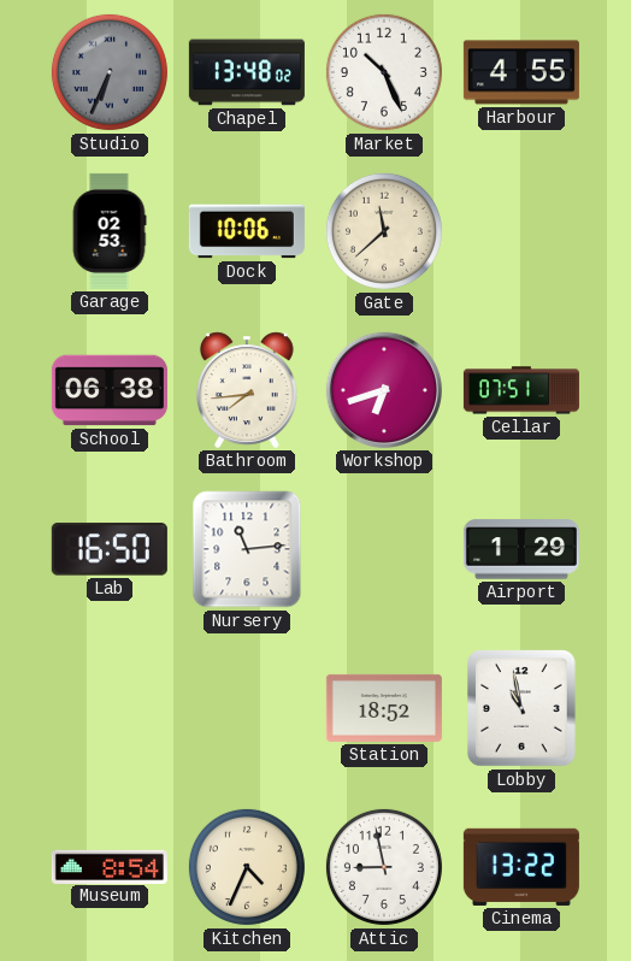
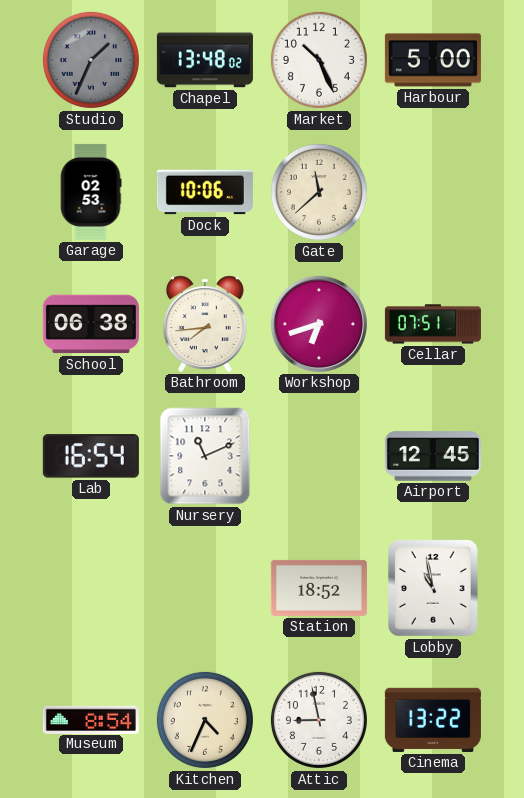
Studio: 6:34 -> 1:34 (91, 60)
Harbour: 4:55 -> 5:00 (433, 60)
Lab: 16:50 -> 16:54 (91, 456)
Nursery: 11:14 -> 11:11 (205, 456)
Airport: 1:29 -> 12:45 (433, 456)
